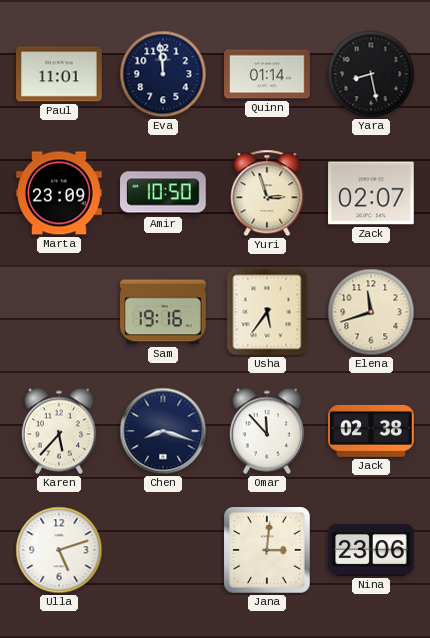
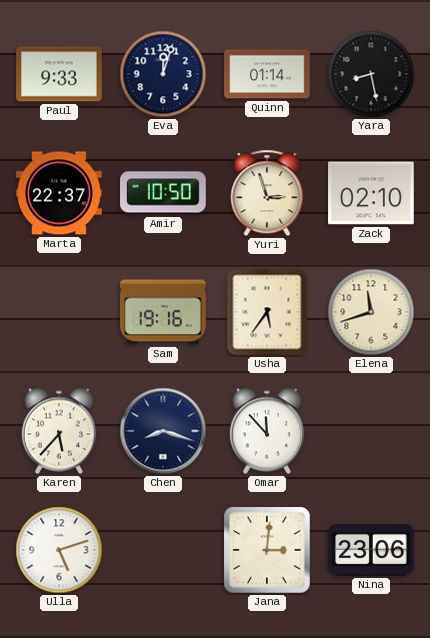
Paul: 11:01 -> 9:33 (59, 74)
Eva: 11:59 -> 12:03 (163, 74)
Marta: 23:09 -> 22:37 (59, 193)
Zack: 02:07 -> 02:10 (371, 193)
Jack: 02:38 -> none (371, 431)
